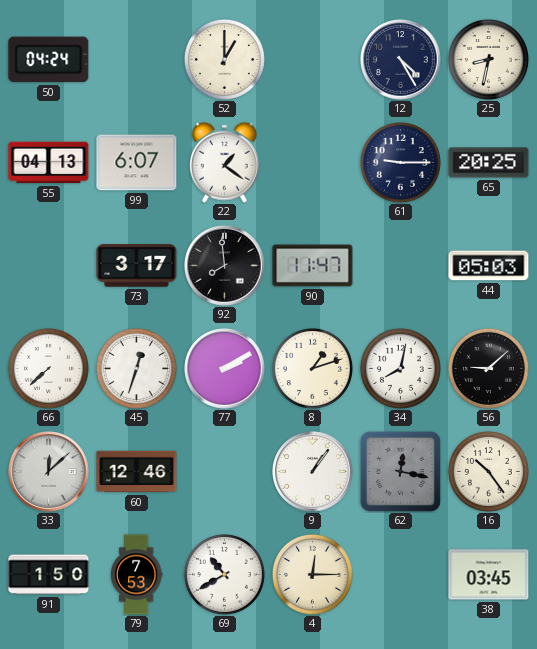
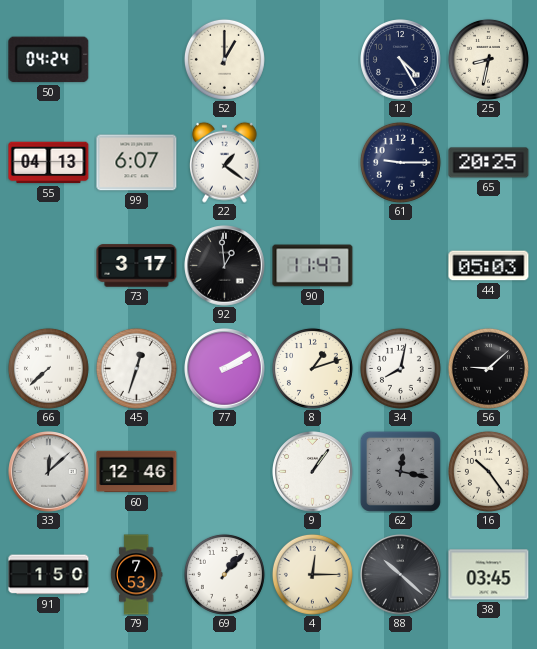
92: 7:59 -> 12:59 (225, 266)
69: 10:40 -> 1:07 (224, 574)
88: none -> 10:22 (401, 575)
